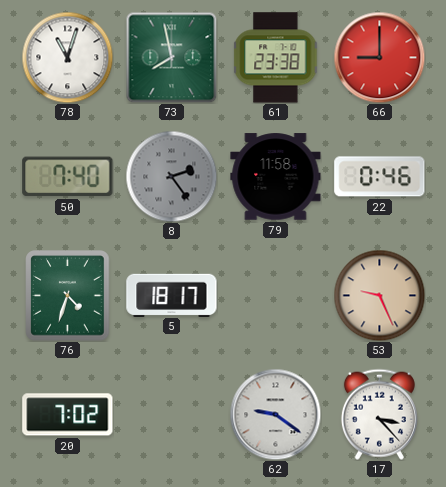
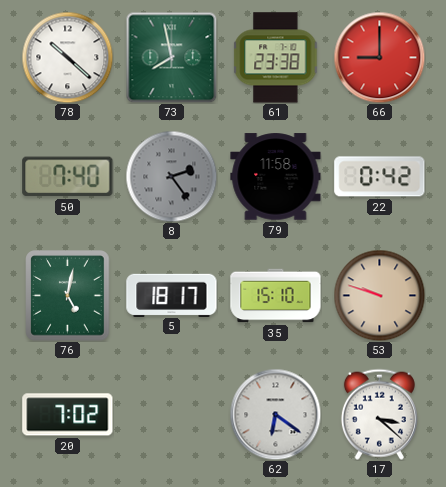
78: 11:03 -> 10:22 (67, 57)
22: 0:46 -> 0:42 (380, 177)
76: 4:33 -> 5:02 (68, 296)
35: none -> 15:10 (276, 296)
53: 9:26 -> 9:48 (379, 295)
62: 9:21 -> 6:21 (275, 414)
17: 3:23 -> 3:22 (379, 414)
